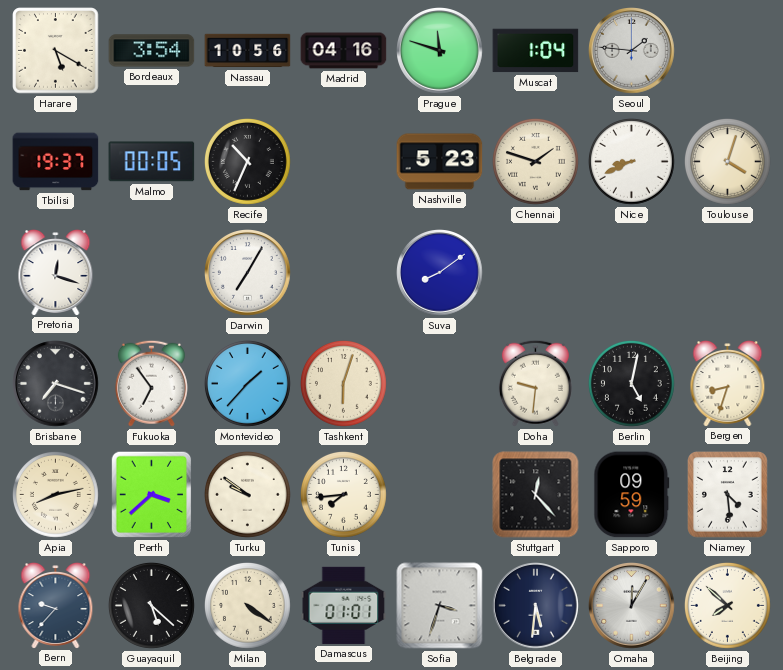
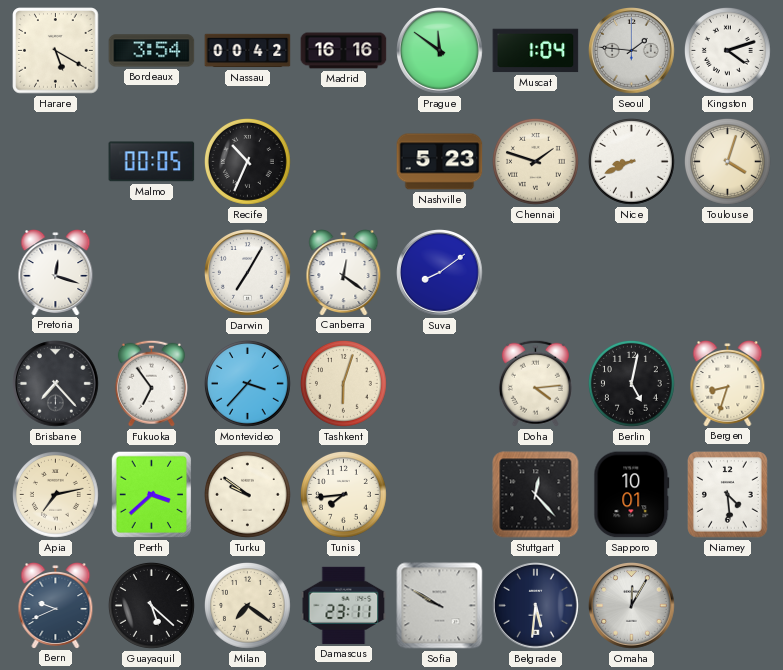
Nassau: 10:56 -> 00:42 (248, 51)
Madrid: 04:16 -> 16:16 (344, 51)
Prague: 11:48 -> 11:51 (440, 51)
Kingston: none -> 4:12 (728, 51)
Tbilisi: 19:37 -> none (56, 162)
Canberra: none -> 12:21 (344, 273)
Brisbane: 7:18 -> 7:23 (56, 384)
Montevideo: 1:37 -> 3:37 (248, 384)
Doha: 9:31 -> 4:14 (535, 383)
Apia: 8:13 -> 7:13 (56, 495)
Sapporo: 09:59 -> 10:01 (632, 495)
Bern: 9:37 -> 9:41 (56, 606)
Milan: 4:21 -> 7:21 (248, 606)
Damascus: 01:01 -> 23:11 (344, 605)
Sofia: 3:33 -> 9:50 (440, 606)
Beijing: 7:52 -> none (728, 606)
